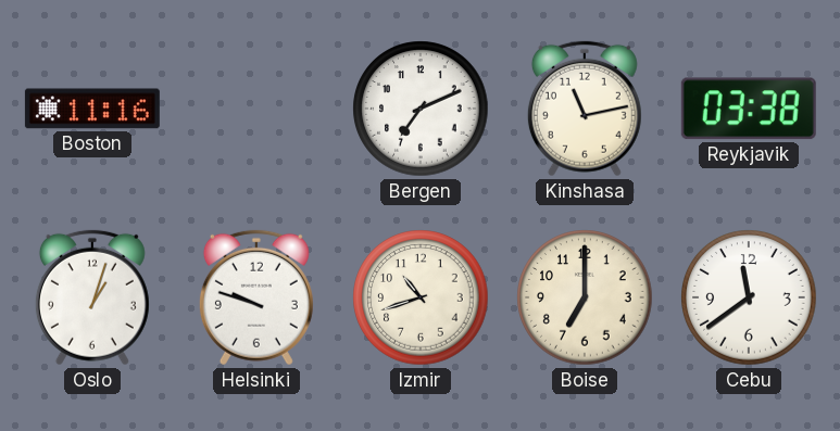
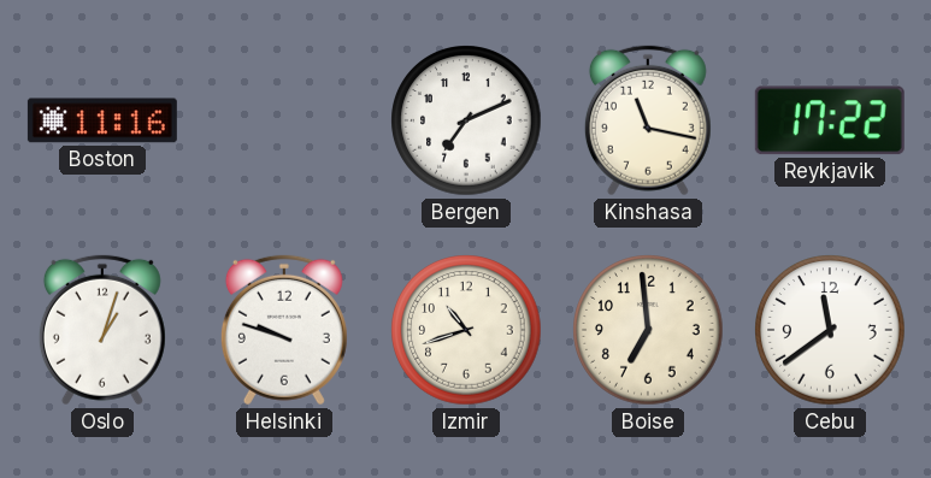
Kinshasa: 11:13 -> 11:17 (648, 120)
Reykjavik: 03:38 -> 17:22 (830, 120)
Boise: 7:00 -> 6:59 (648, 330)
